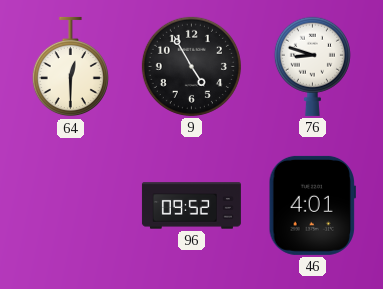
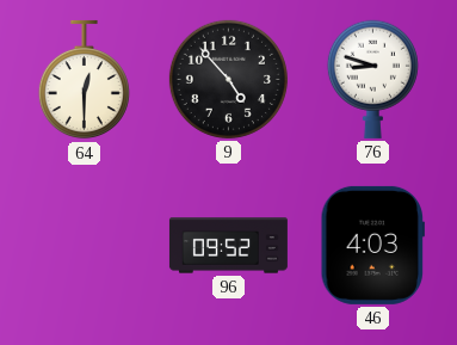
9: 4:55 -> 4:53 (228, 79)
46: 4:01 -> 4:03 (372, 245)
